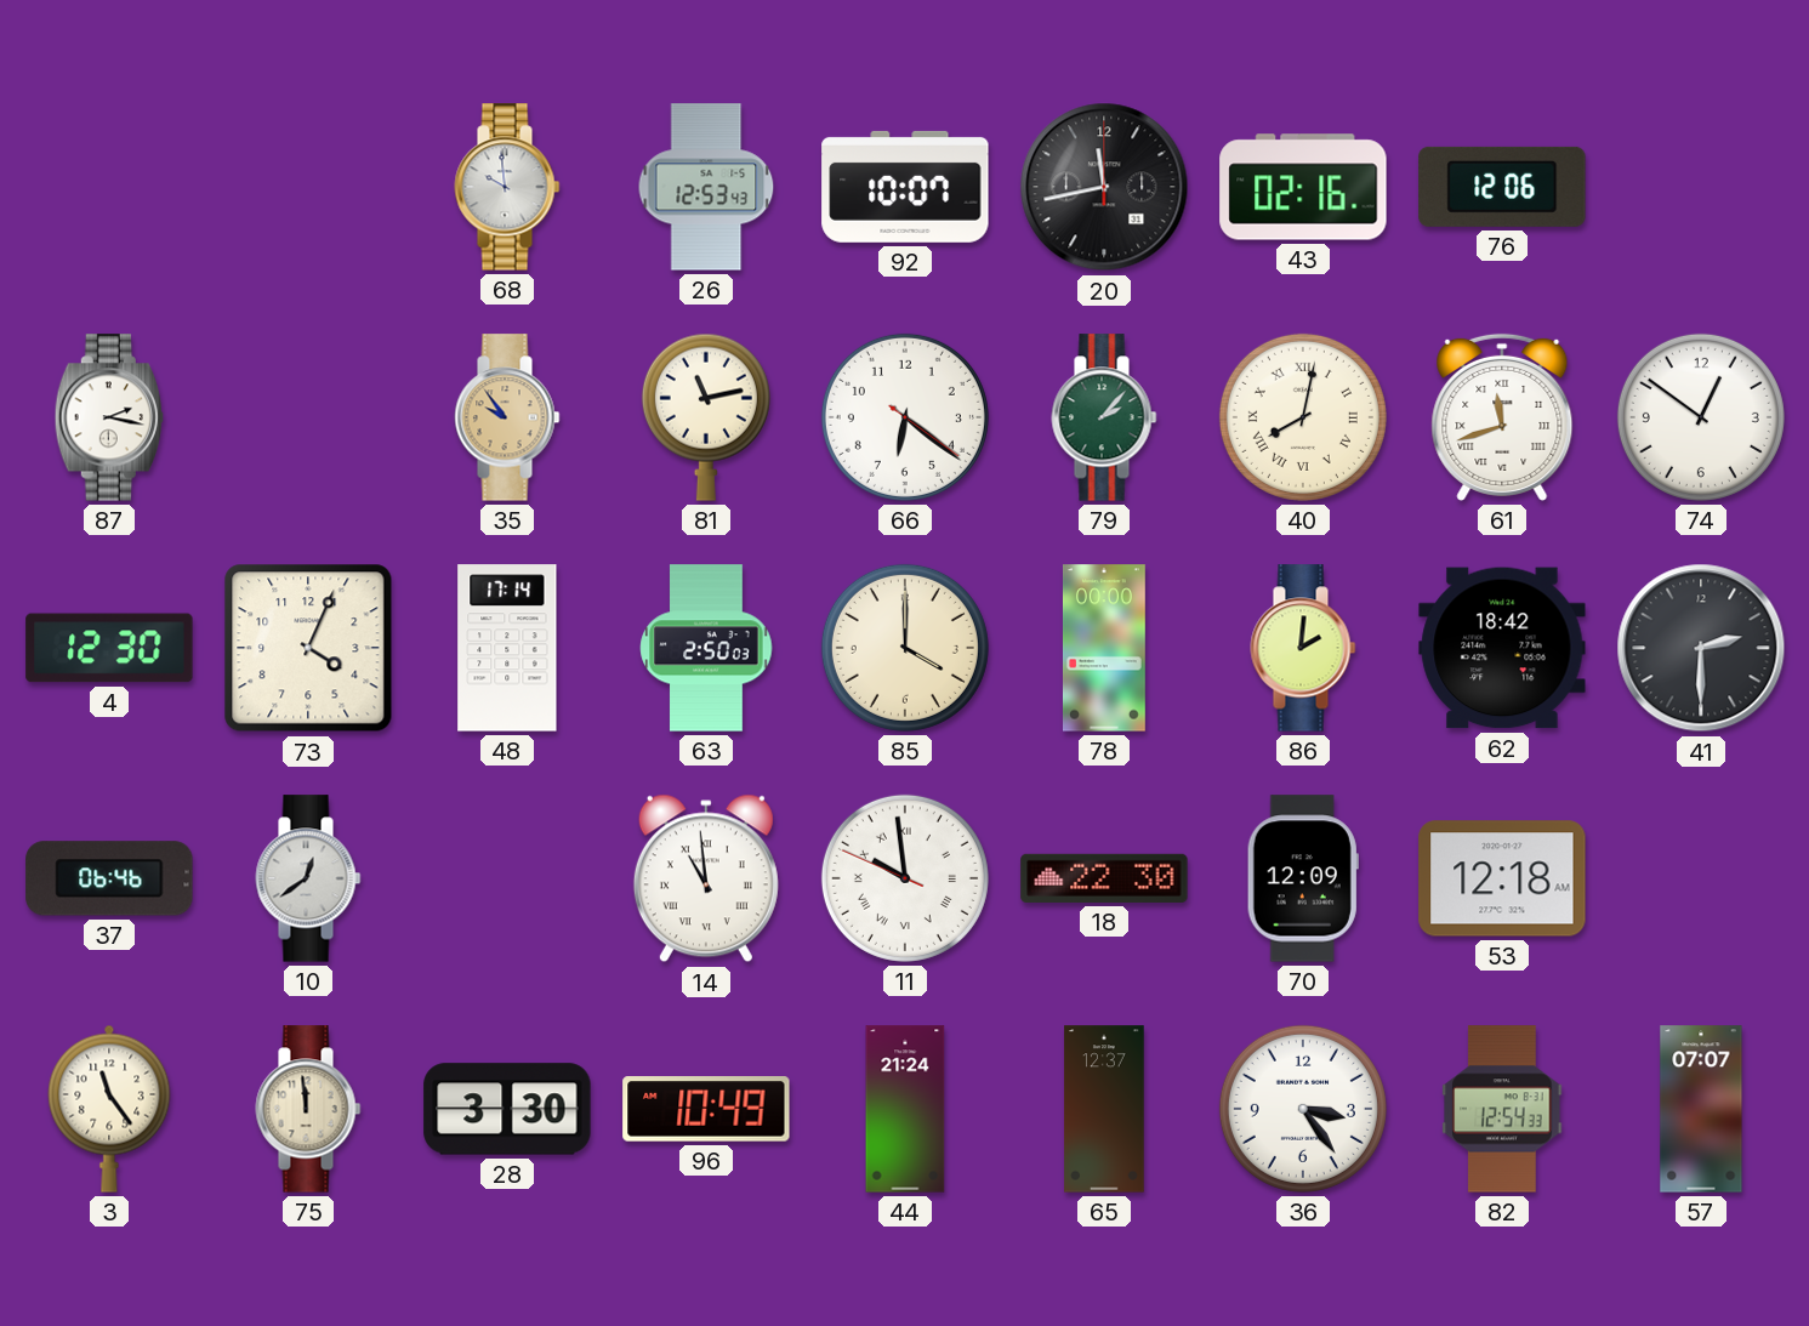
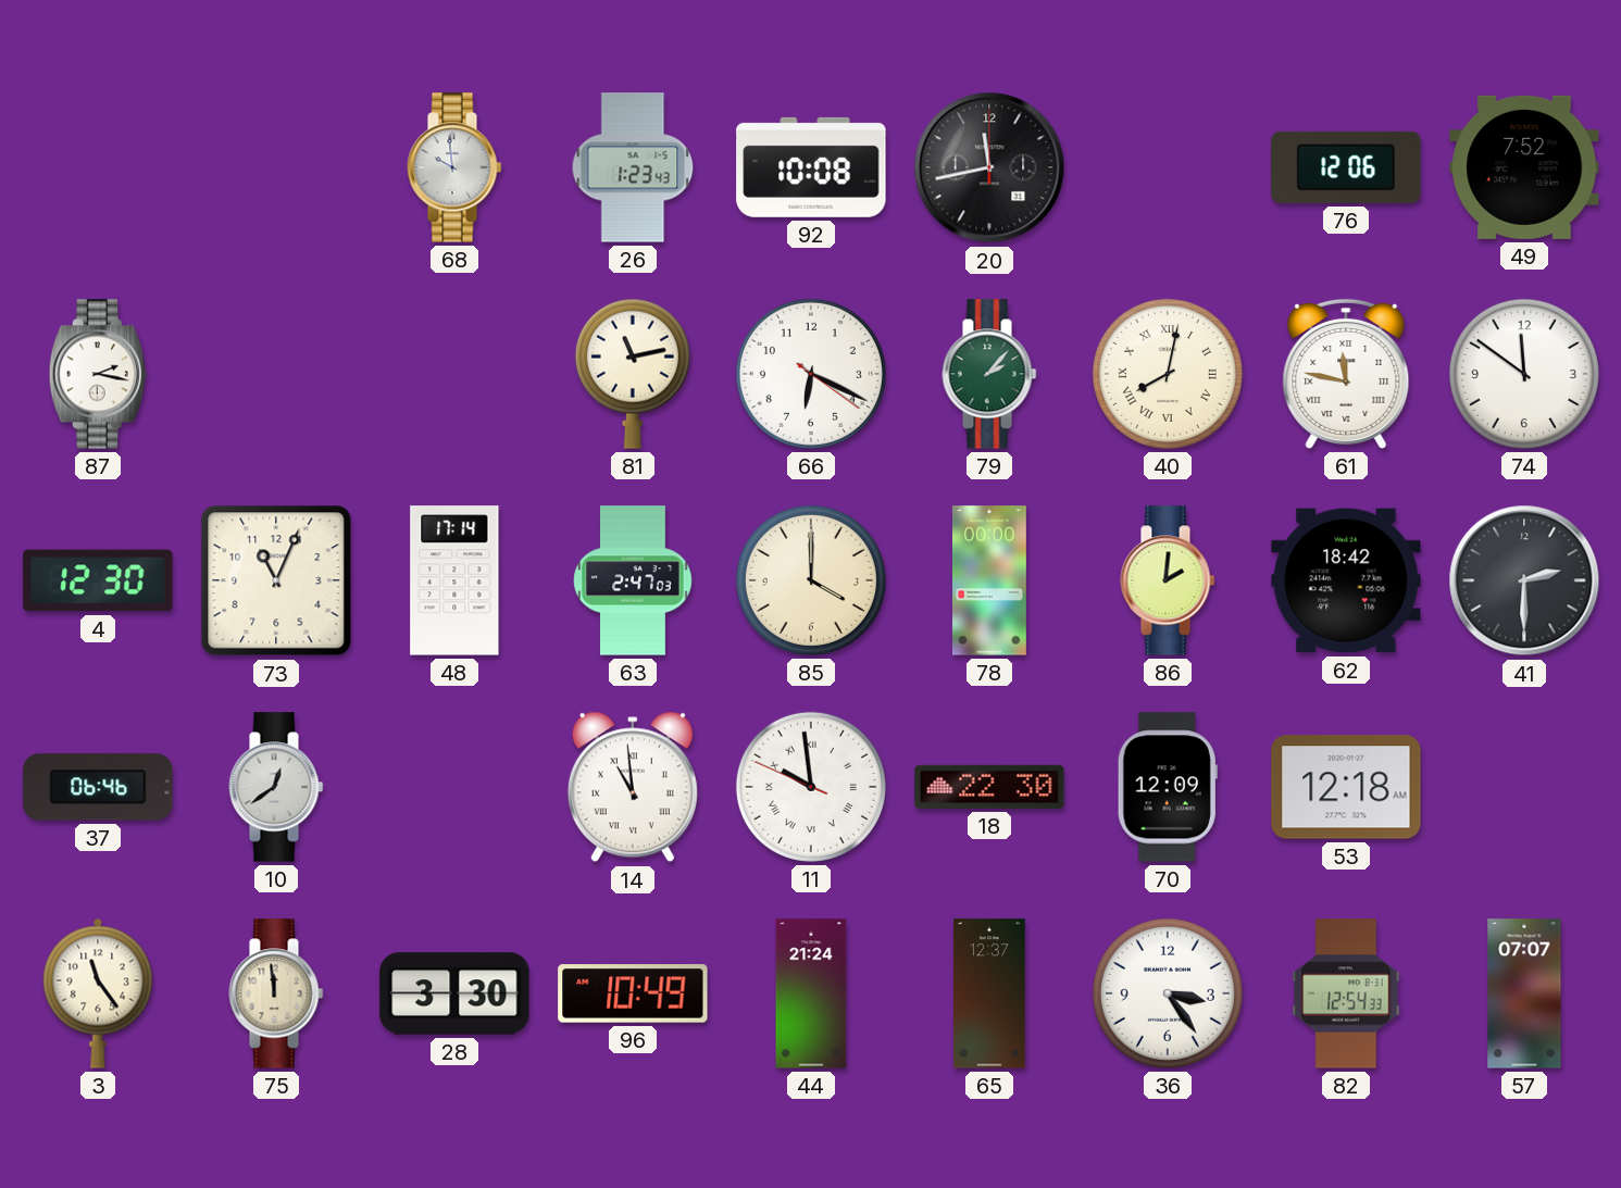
26: 12:53 -> 1:23 (633, 167)
92: 10:07 -> 10:08 (811, 167)
43: 02:16 -> none (1303, 187)
49: none -> 7:52 (1524, 167)
35: 9:54 -> none (507, 417)
66: 6:21 -> 6:19 (811, 374)
61: 11:42 -> 11:47 (1346, 374)
74: 12:51 -> 11:51 (1524, 374)
73: 4:04 -> 11:04 (276, 580)
63: 2:50 -> 2:47 (633, 580)
